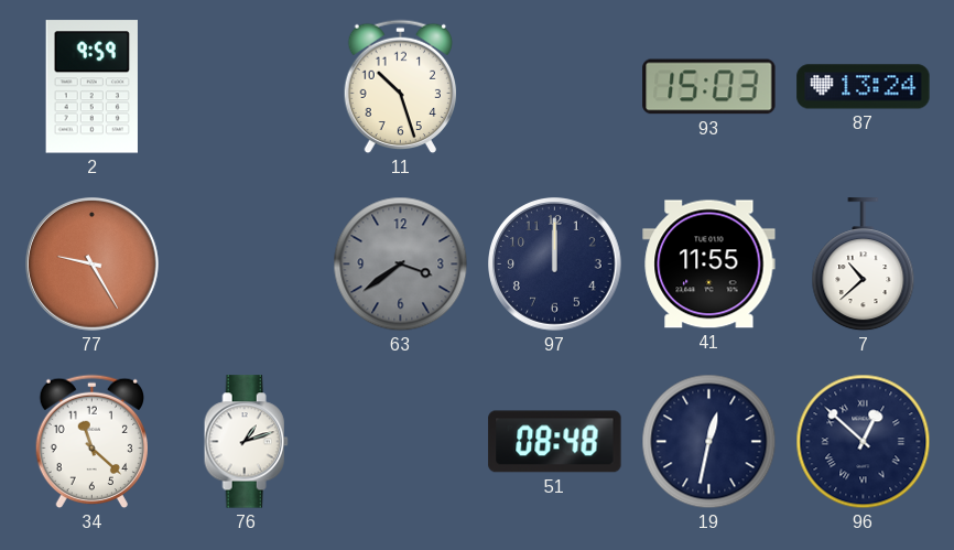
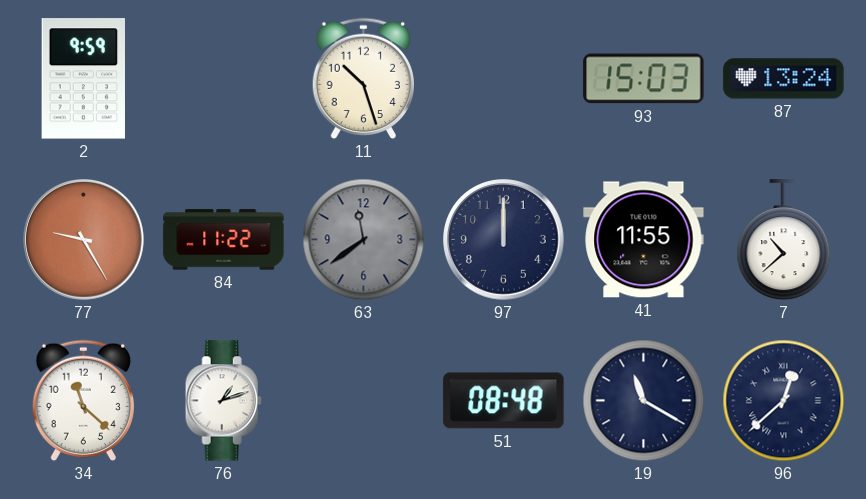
84: none -> 11:22 (224, 240)
63: 3:39 -> 11:39 (364, 240)
19: 12:32 -> 11:20 (644, 401)
96: 12:52 -> 12:38 (784, 401)
